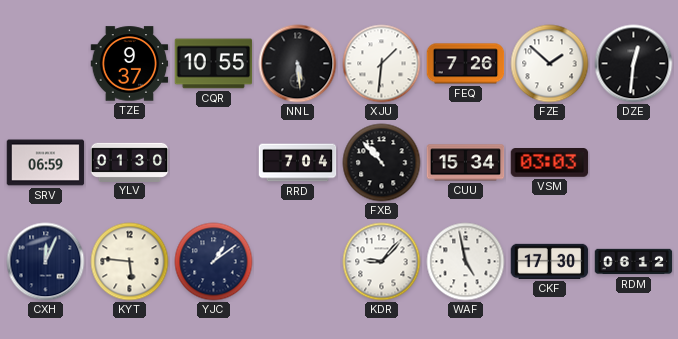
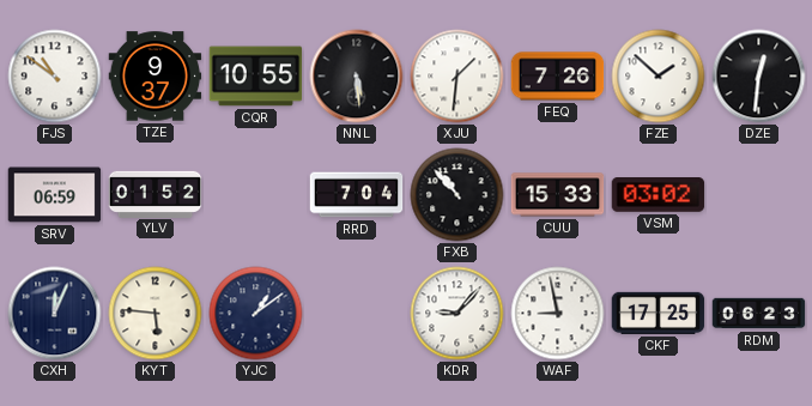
FJS: none -> 10:51 (55, 77)
YLV: 01:30 -> 01:52 (156, 194)
CUU: 15:34 -> 15:33 (558, 195)
VSM: 03:03 -> 03:02 (659, 195)
WAF: 4:58 -> 8:58 (558, 314)
CKF: 17:30 -> 17:25 (659, 313)
RDM: 06:12 -> 06:23 (759, 314)
